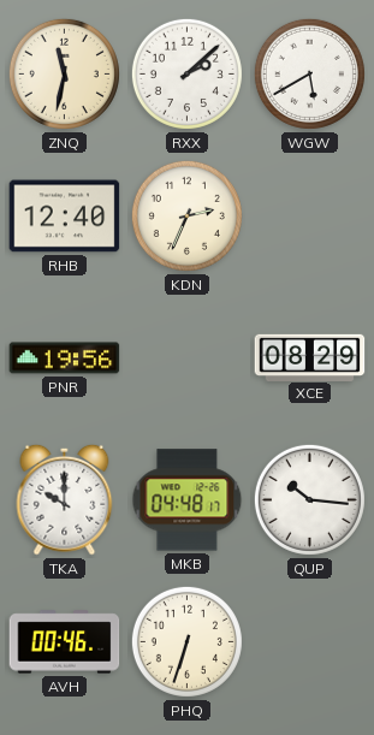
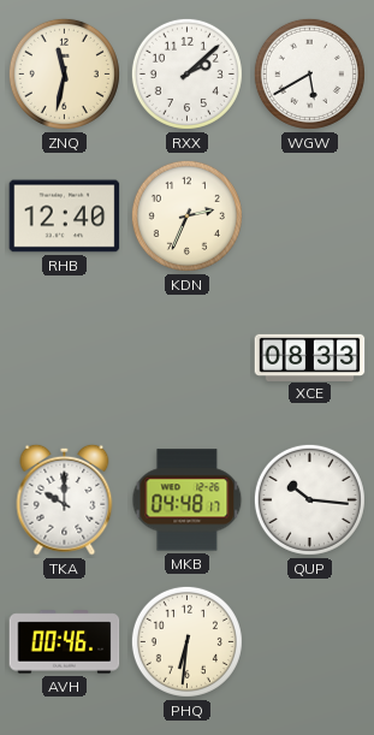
PNR: 19:56 -> none (65, 358)
XCE: 08:29 -> 08:33 (310, 357)
PHQ: 6:33 -> 6:31 (186, 641)
